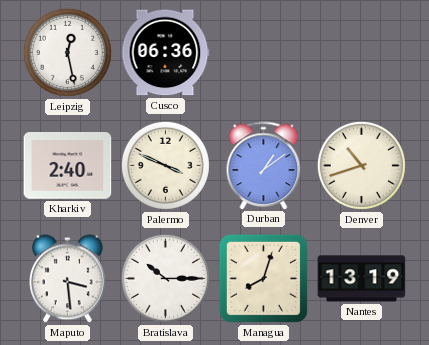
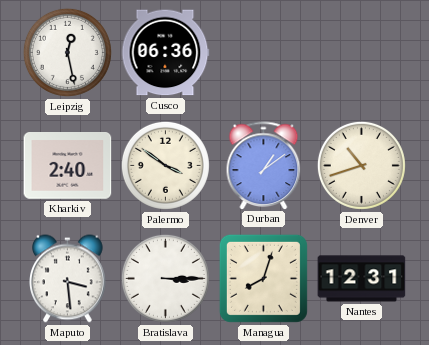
Palermo: 3:49 -> 3:51 (165, 165)
Bratislava: 10:15 -> 3:15 (165, 278)
Nantes: 13:19 -> 12:31 (362, 279)
